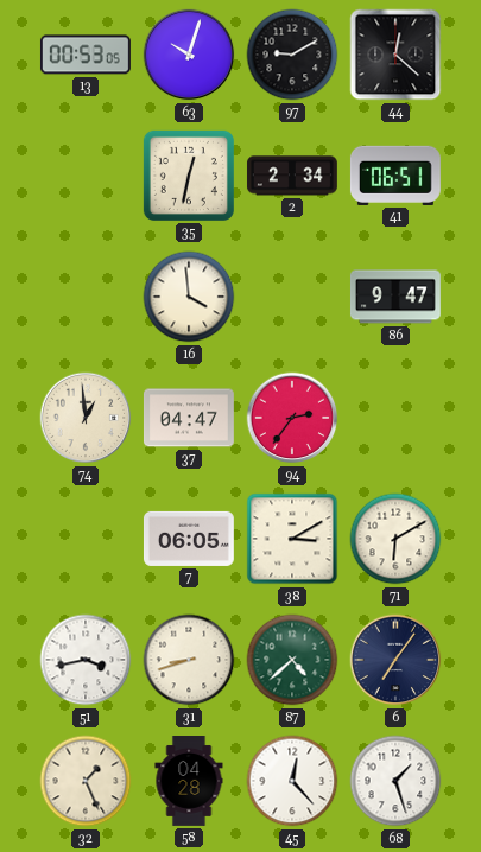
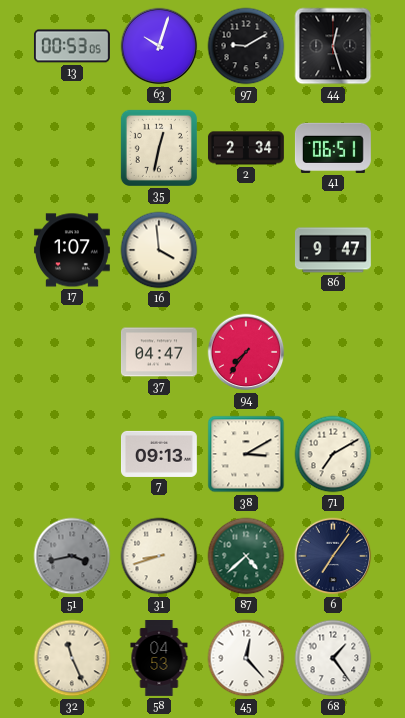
44: 12:22 -> 12:27 (333, 46)
17: none -> 1:07 (72, 250)
74: 12:59 -> none (86, 418)
94: 2:36 -> 7:36 (246, 352)
7: 06:05 -> 09:13 (159, 454)
71: 6:10 -> 7:10 (333, 454)
51 dial: white -> grey (72, 556)
32: 1:26 -> 11:26 (72, 658)
58: 04:28 -> 04:53 (159, 659)
68: 1:27 -> 1:24 (333, 658)
